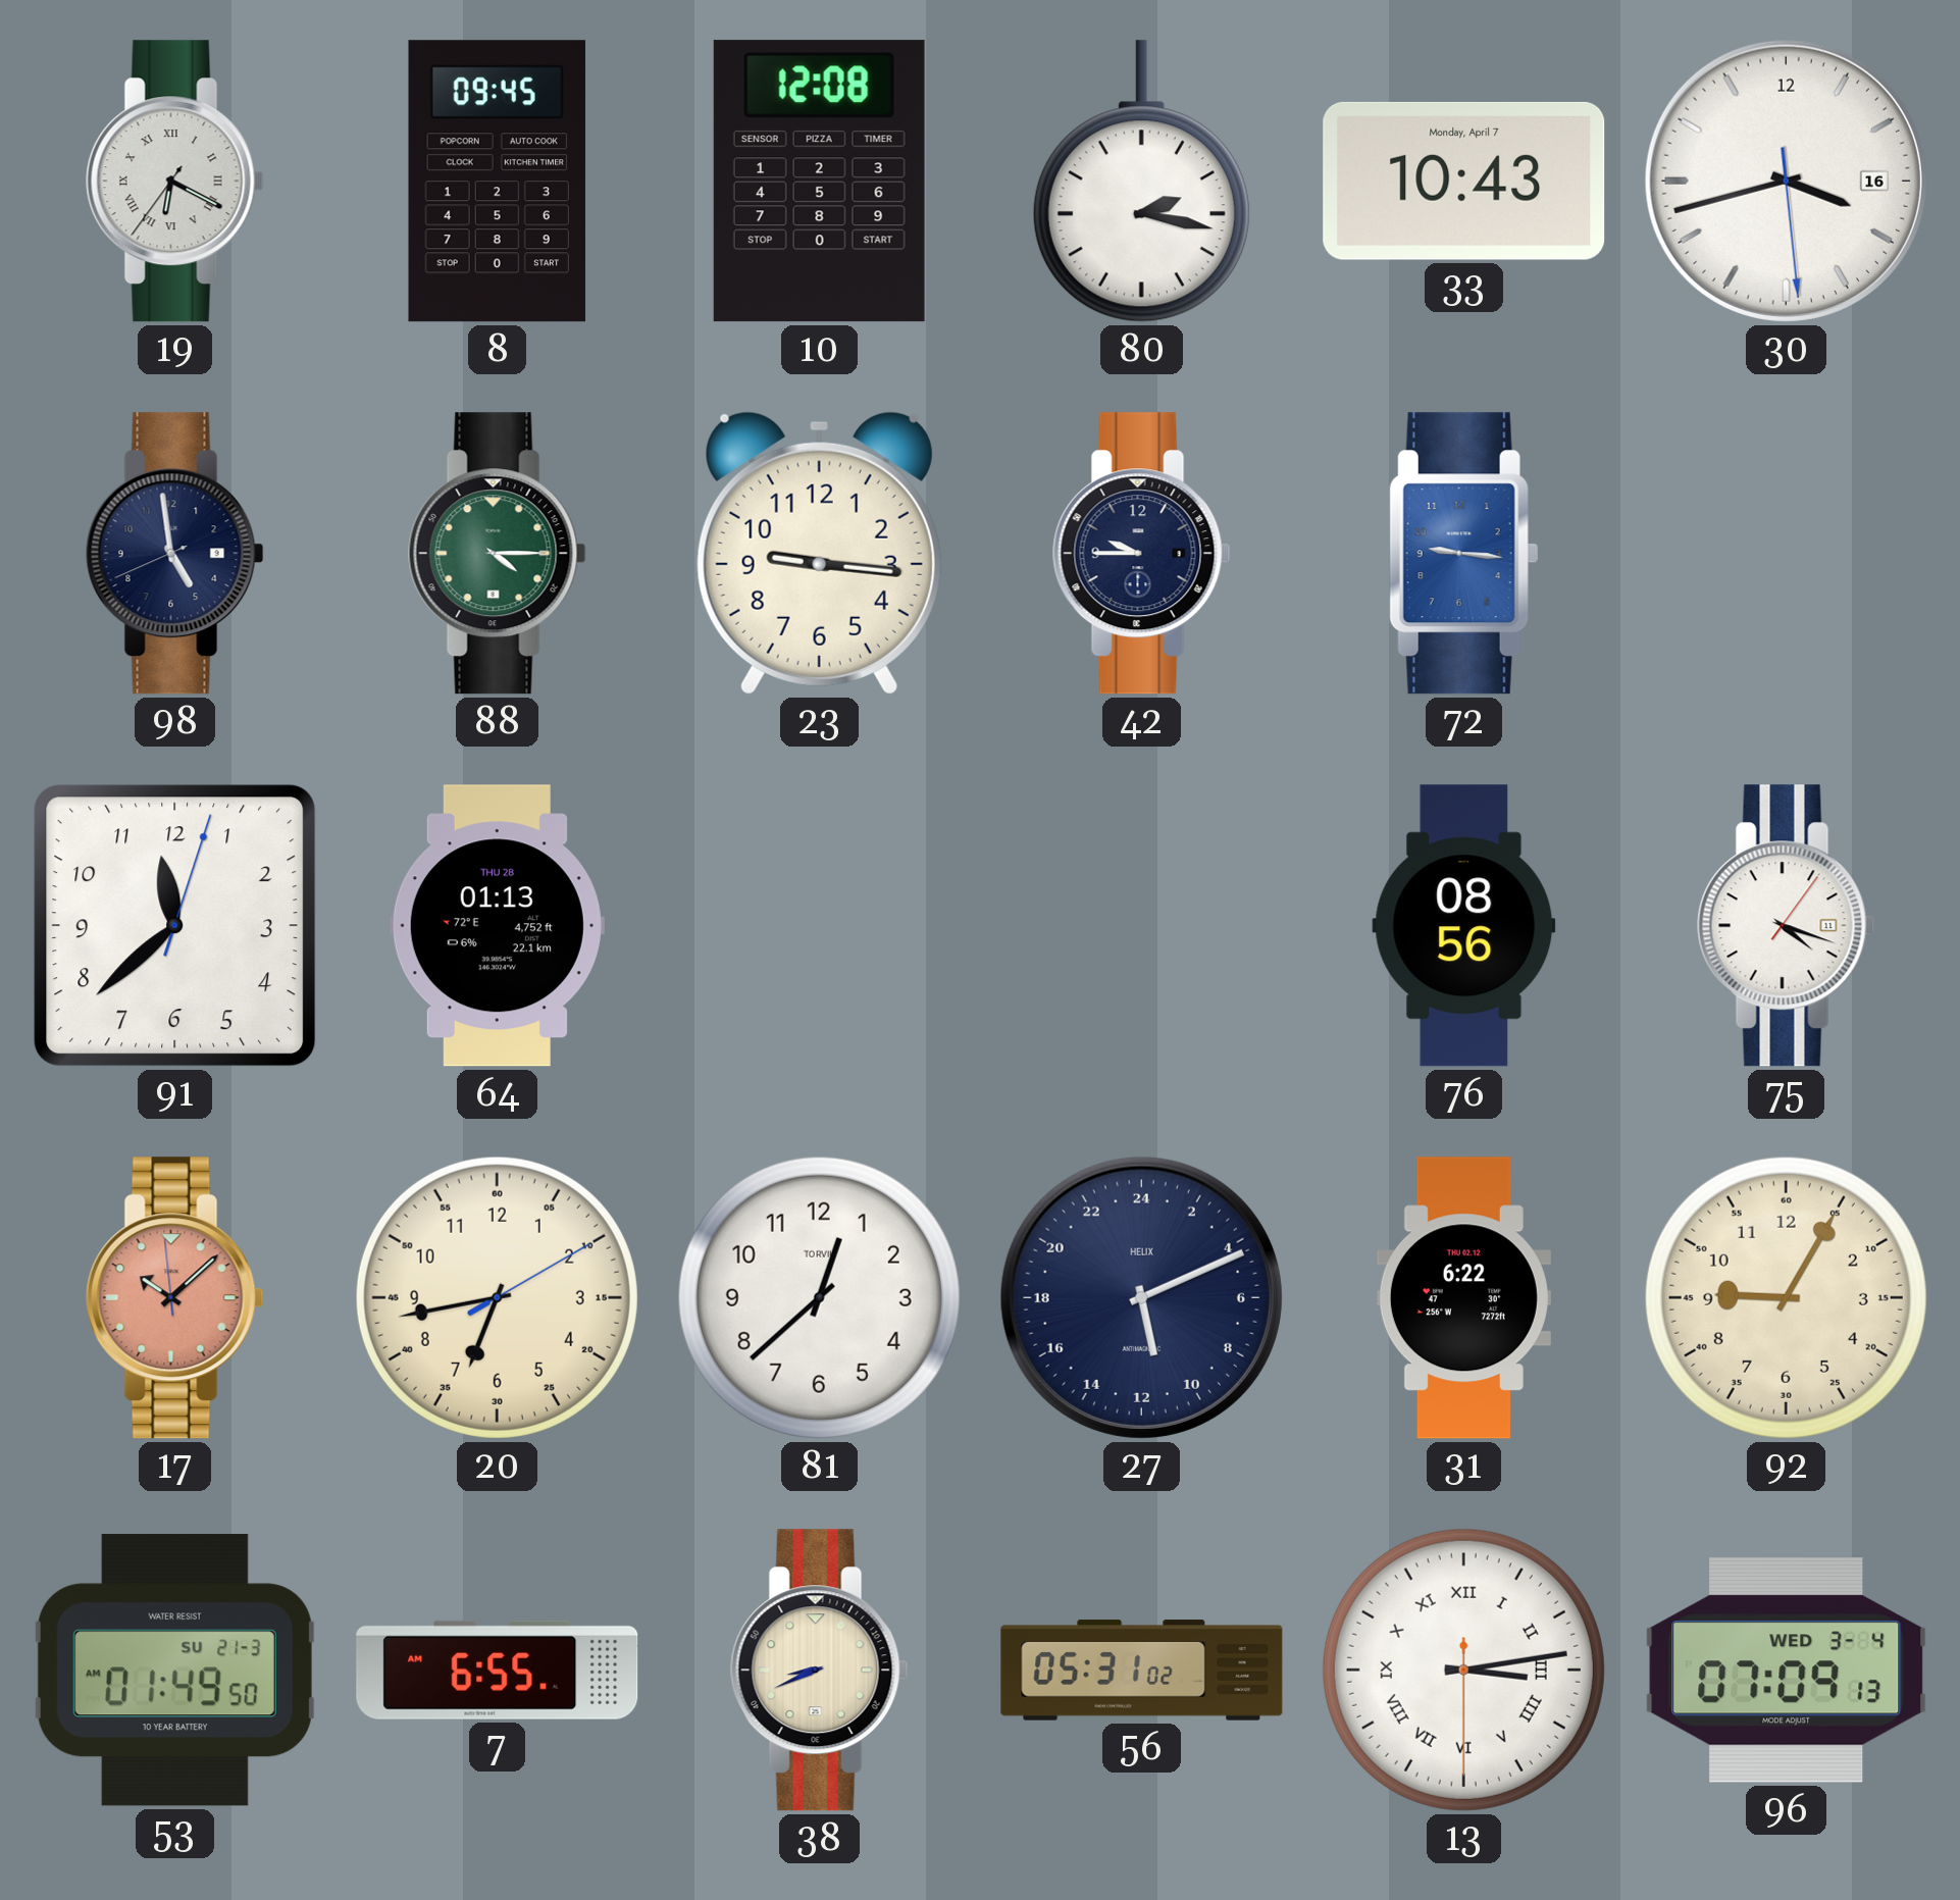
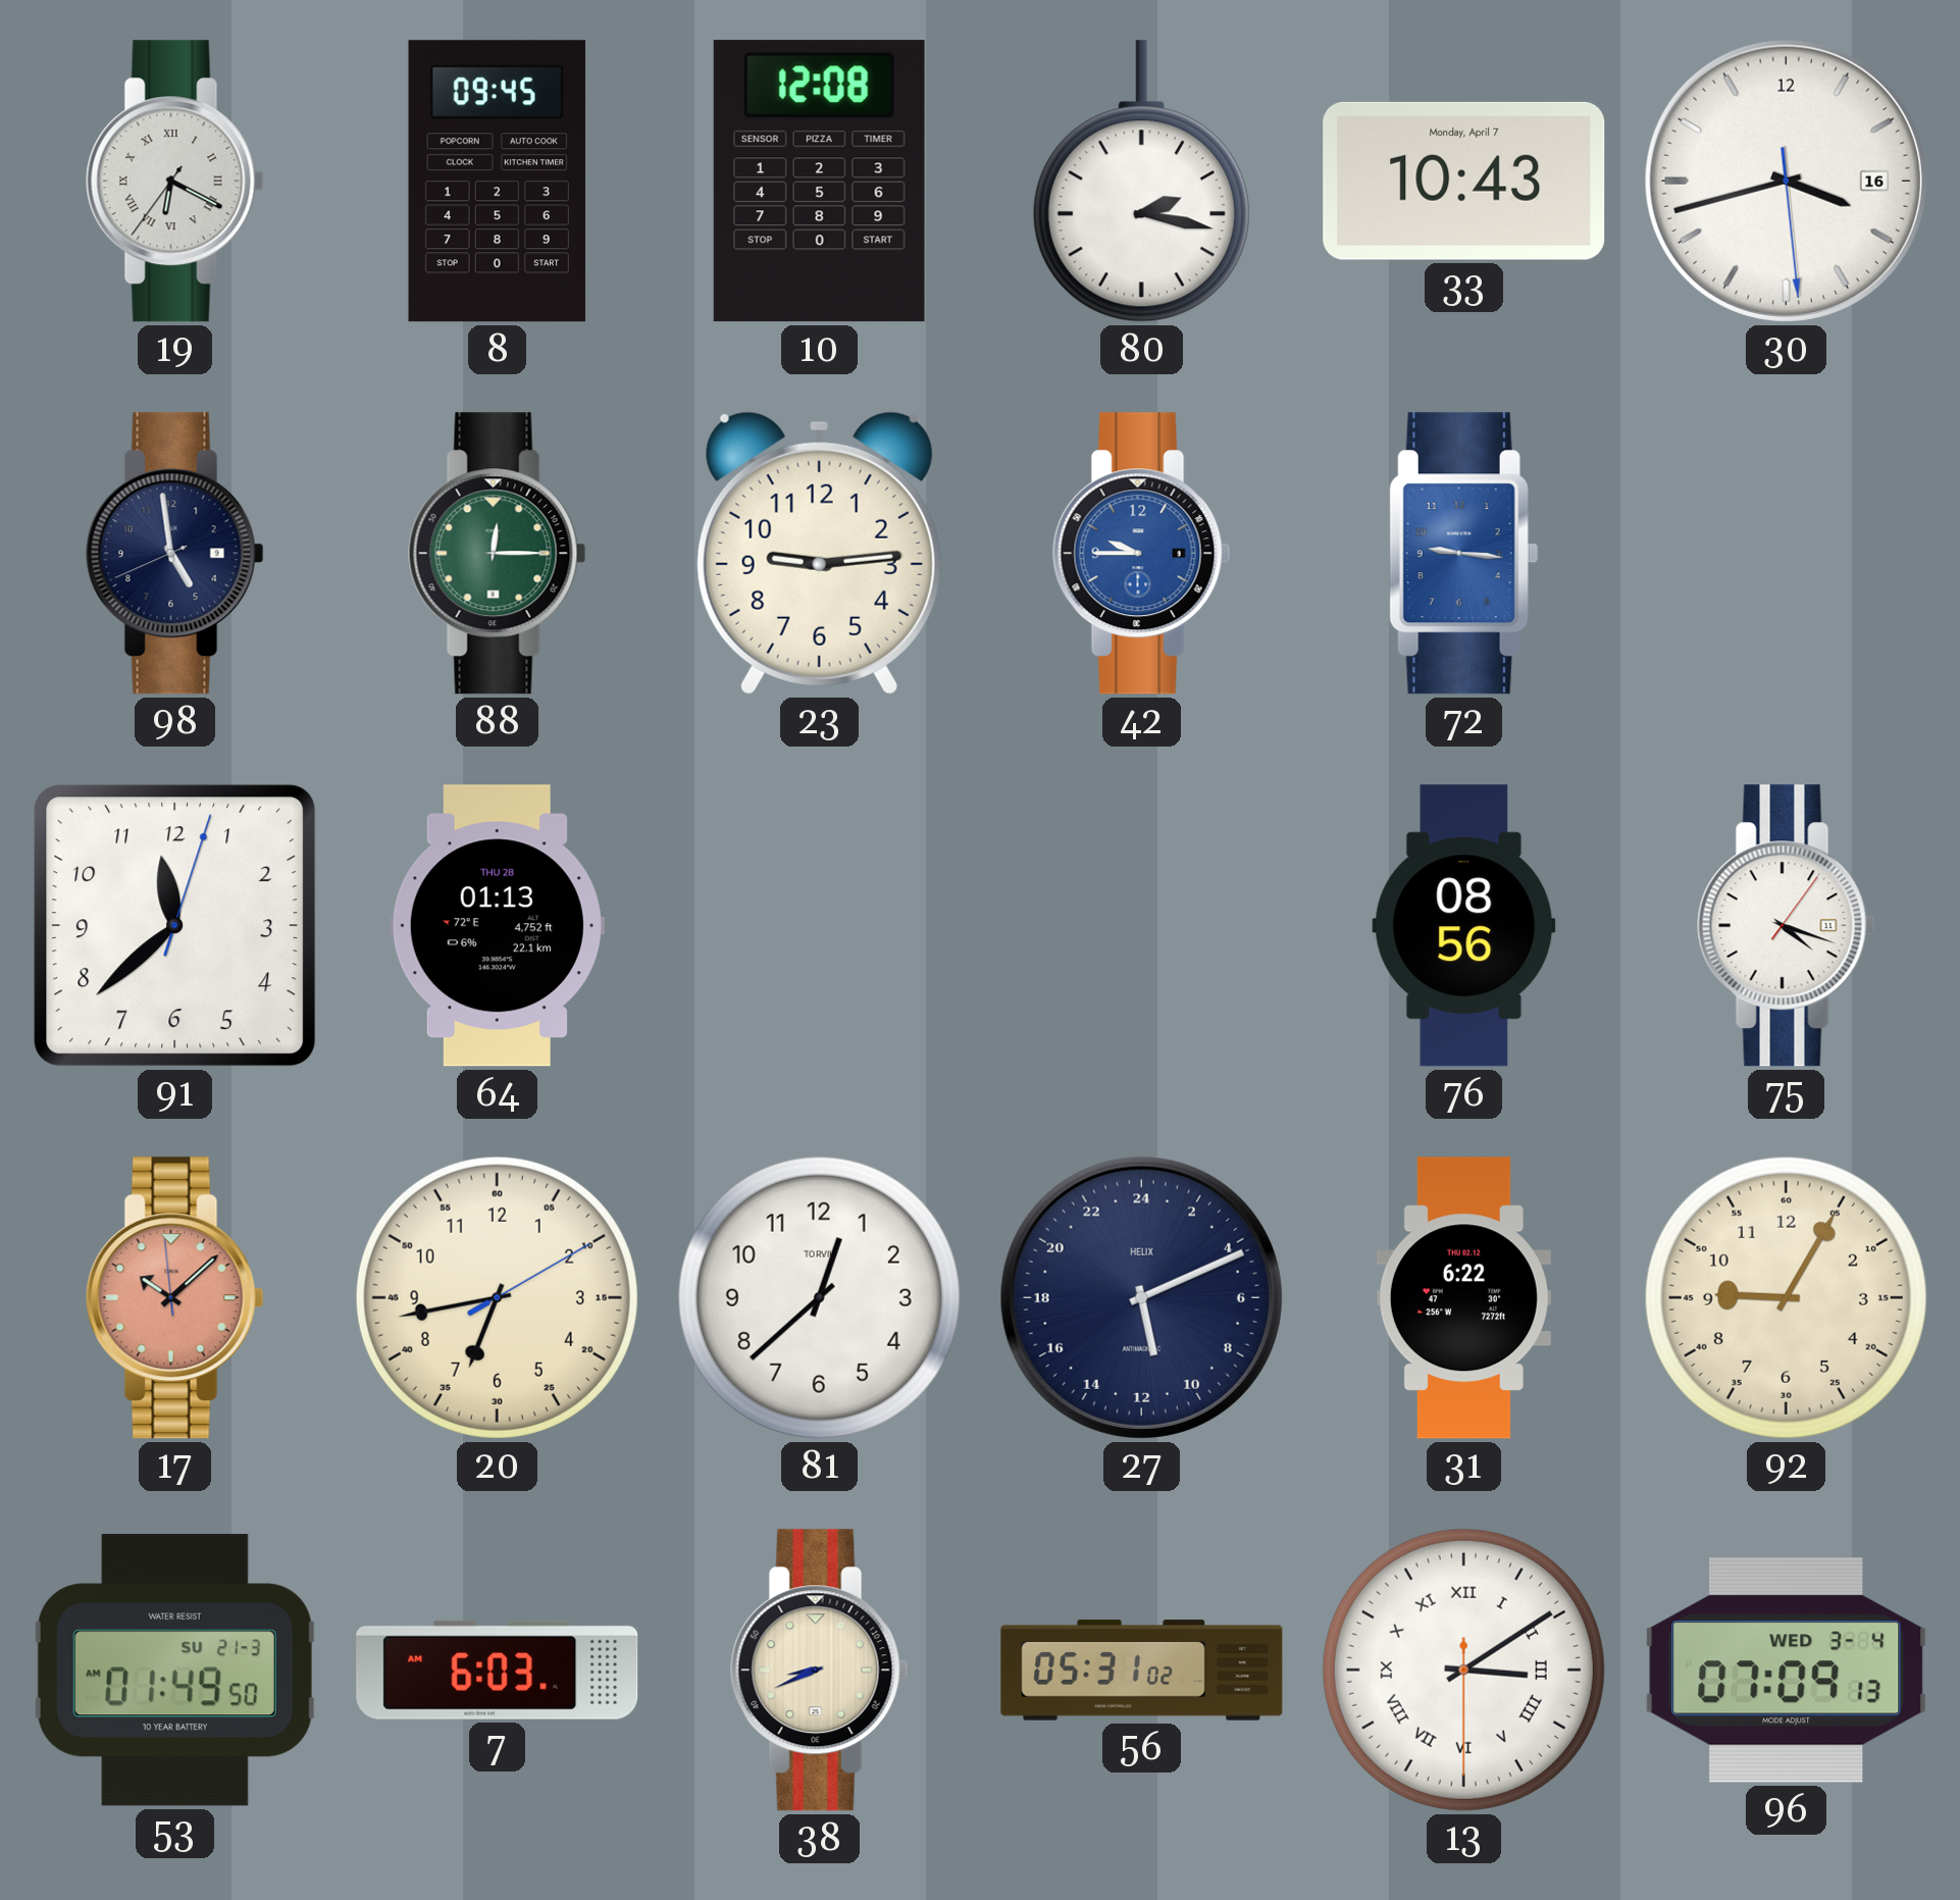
88: 4:15 -> 12:15 (497, 554)
23: 9:16 -> 9:14 (819, 553)
42 dial: navy -> blue (1141, 554)
7: 6:55 -> 6:03 (498, 1670)
13: 3:13 -> 3:09 (1463, 1670)
